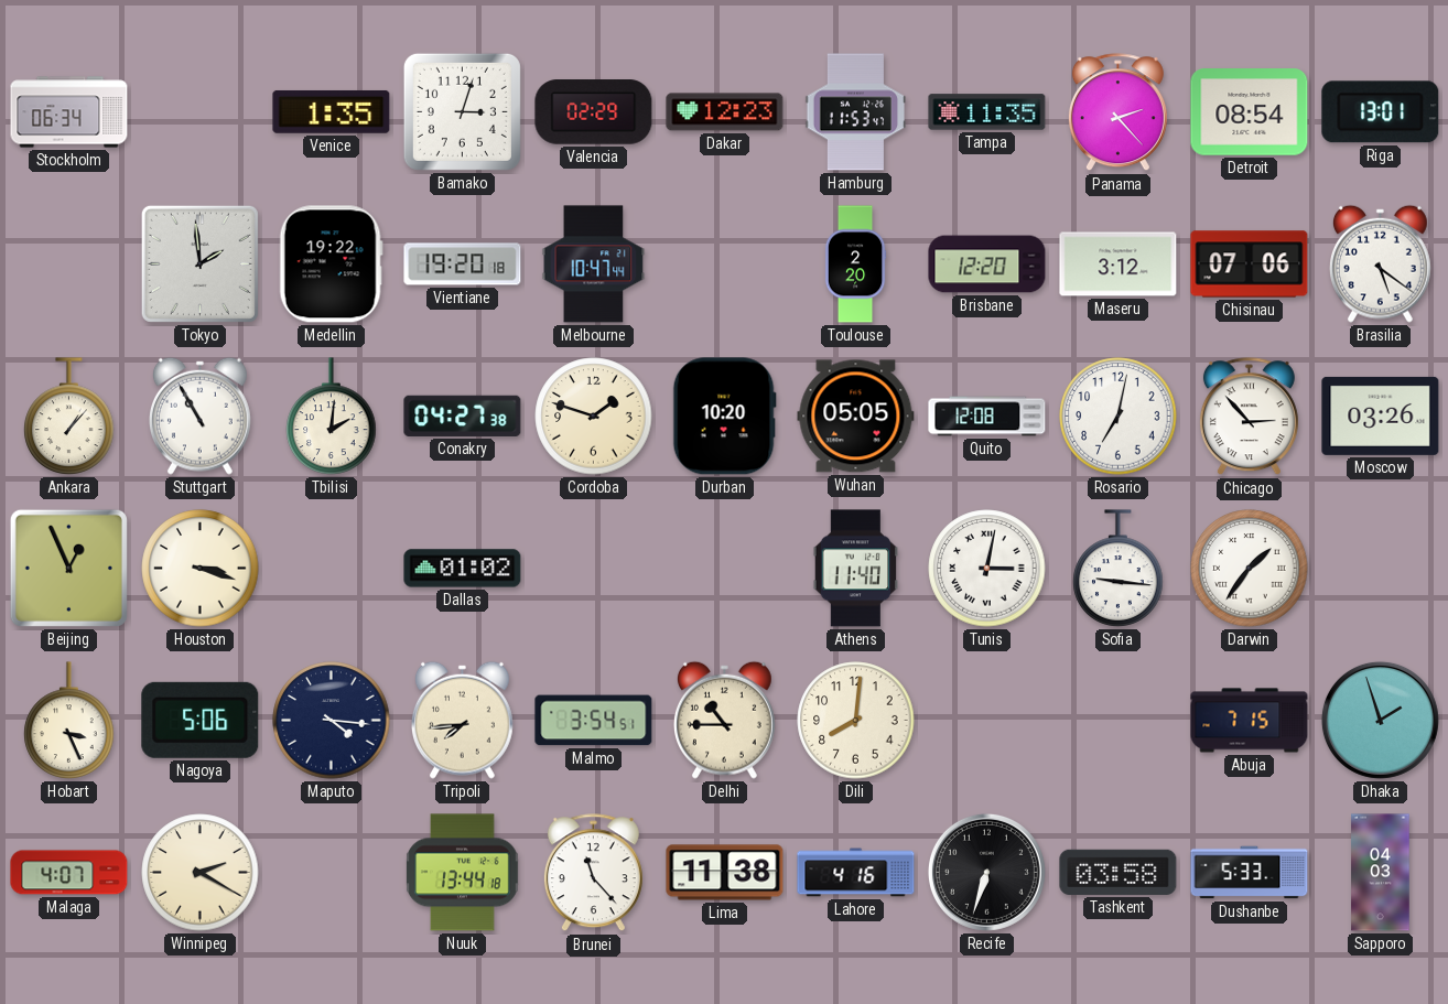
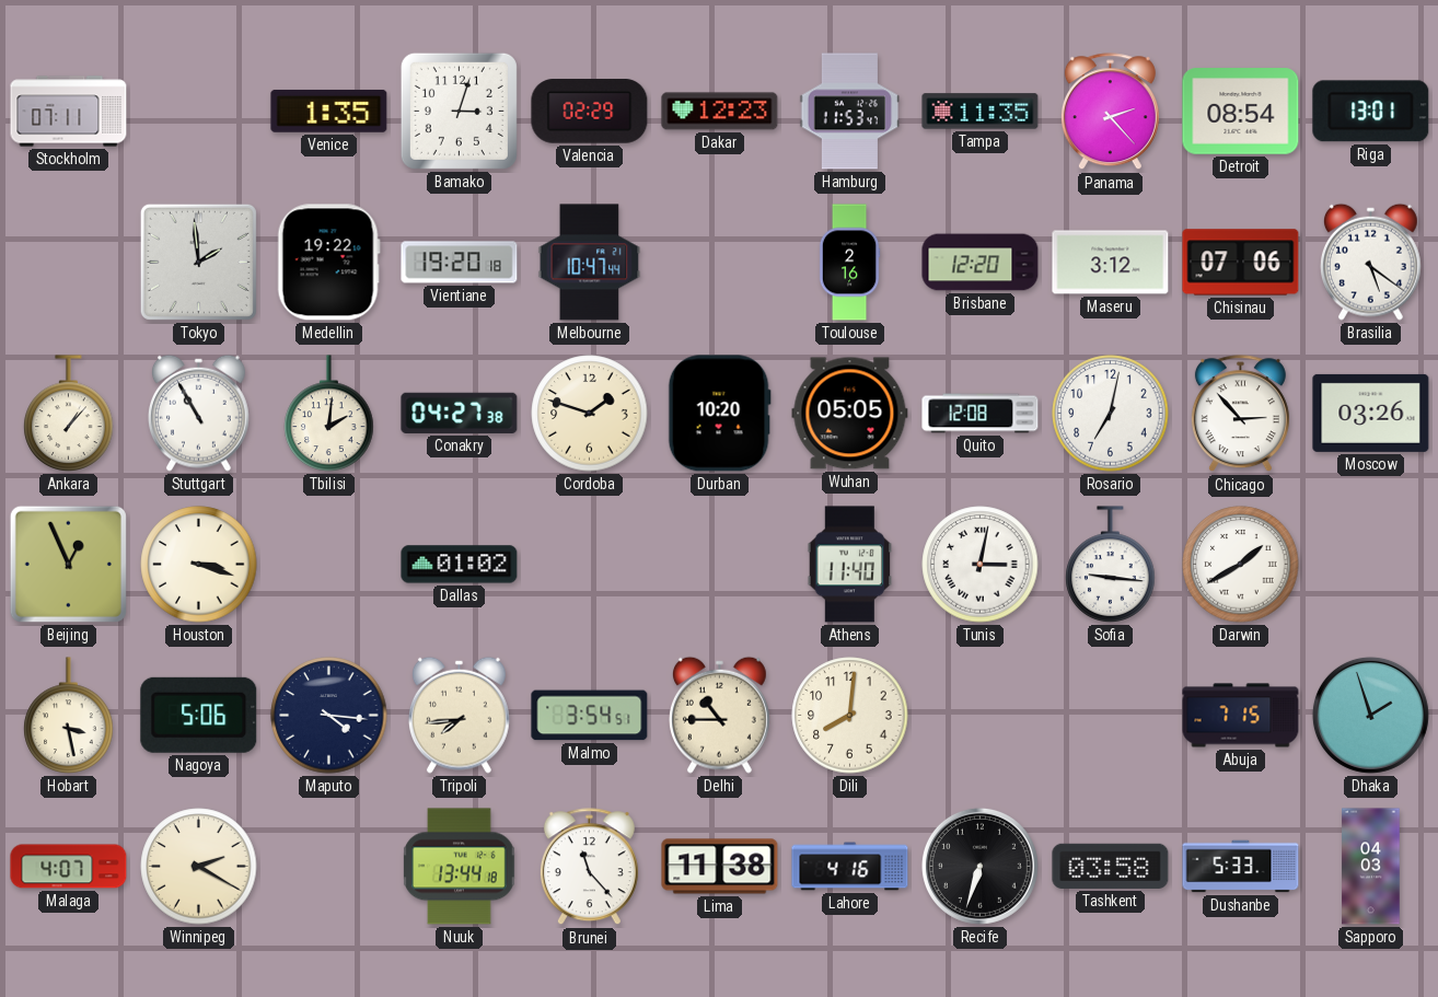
Stockholm: 06:34 -> 07:11 (69, 112)
Toulouse: 2:20 -> 2:16 (849, 263)
Darwin: 1:36 -> 1:40 (1241, 565)
Hobart: 3:26 -> 3:28 (69, 716)
